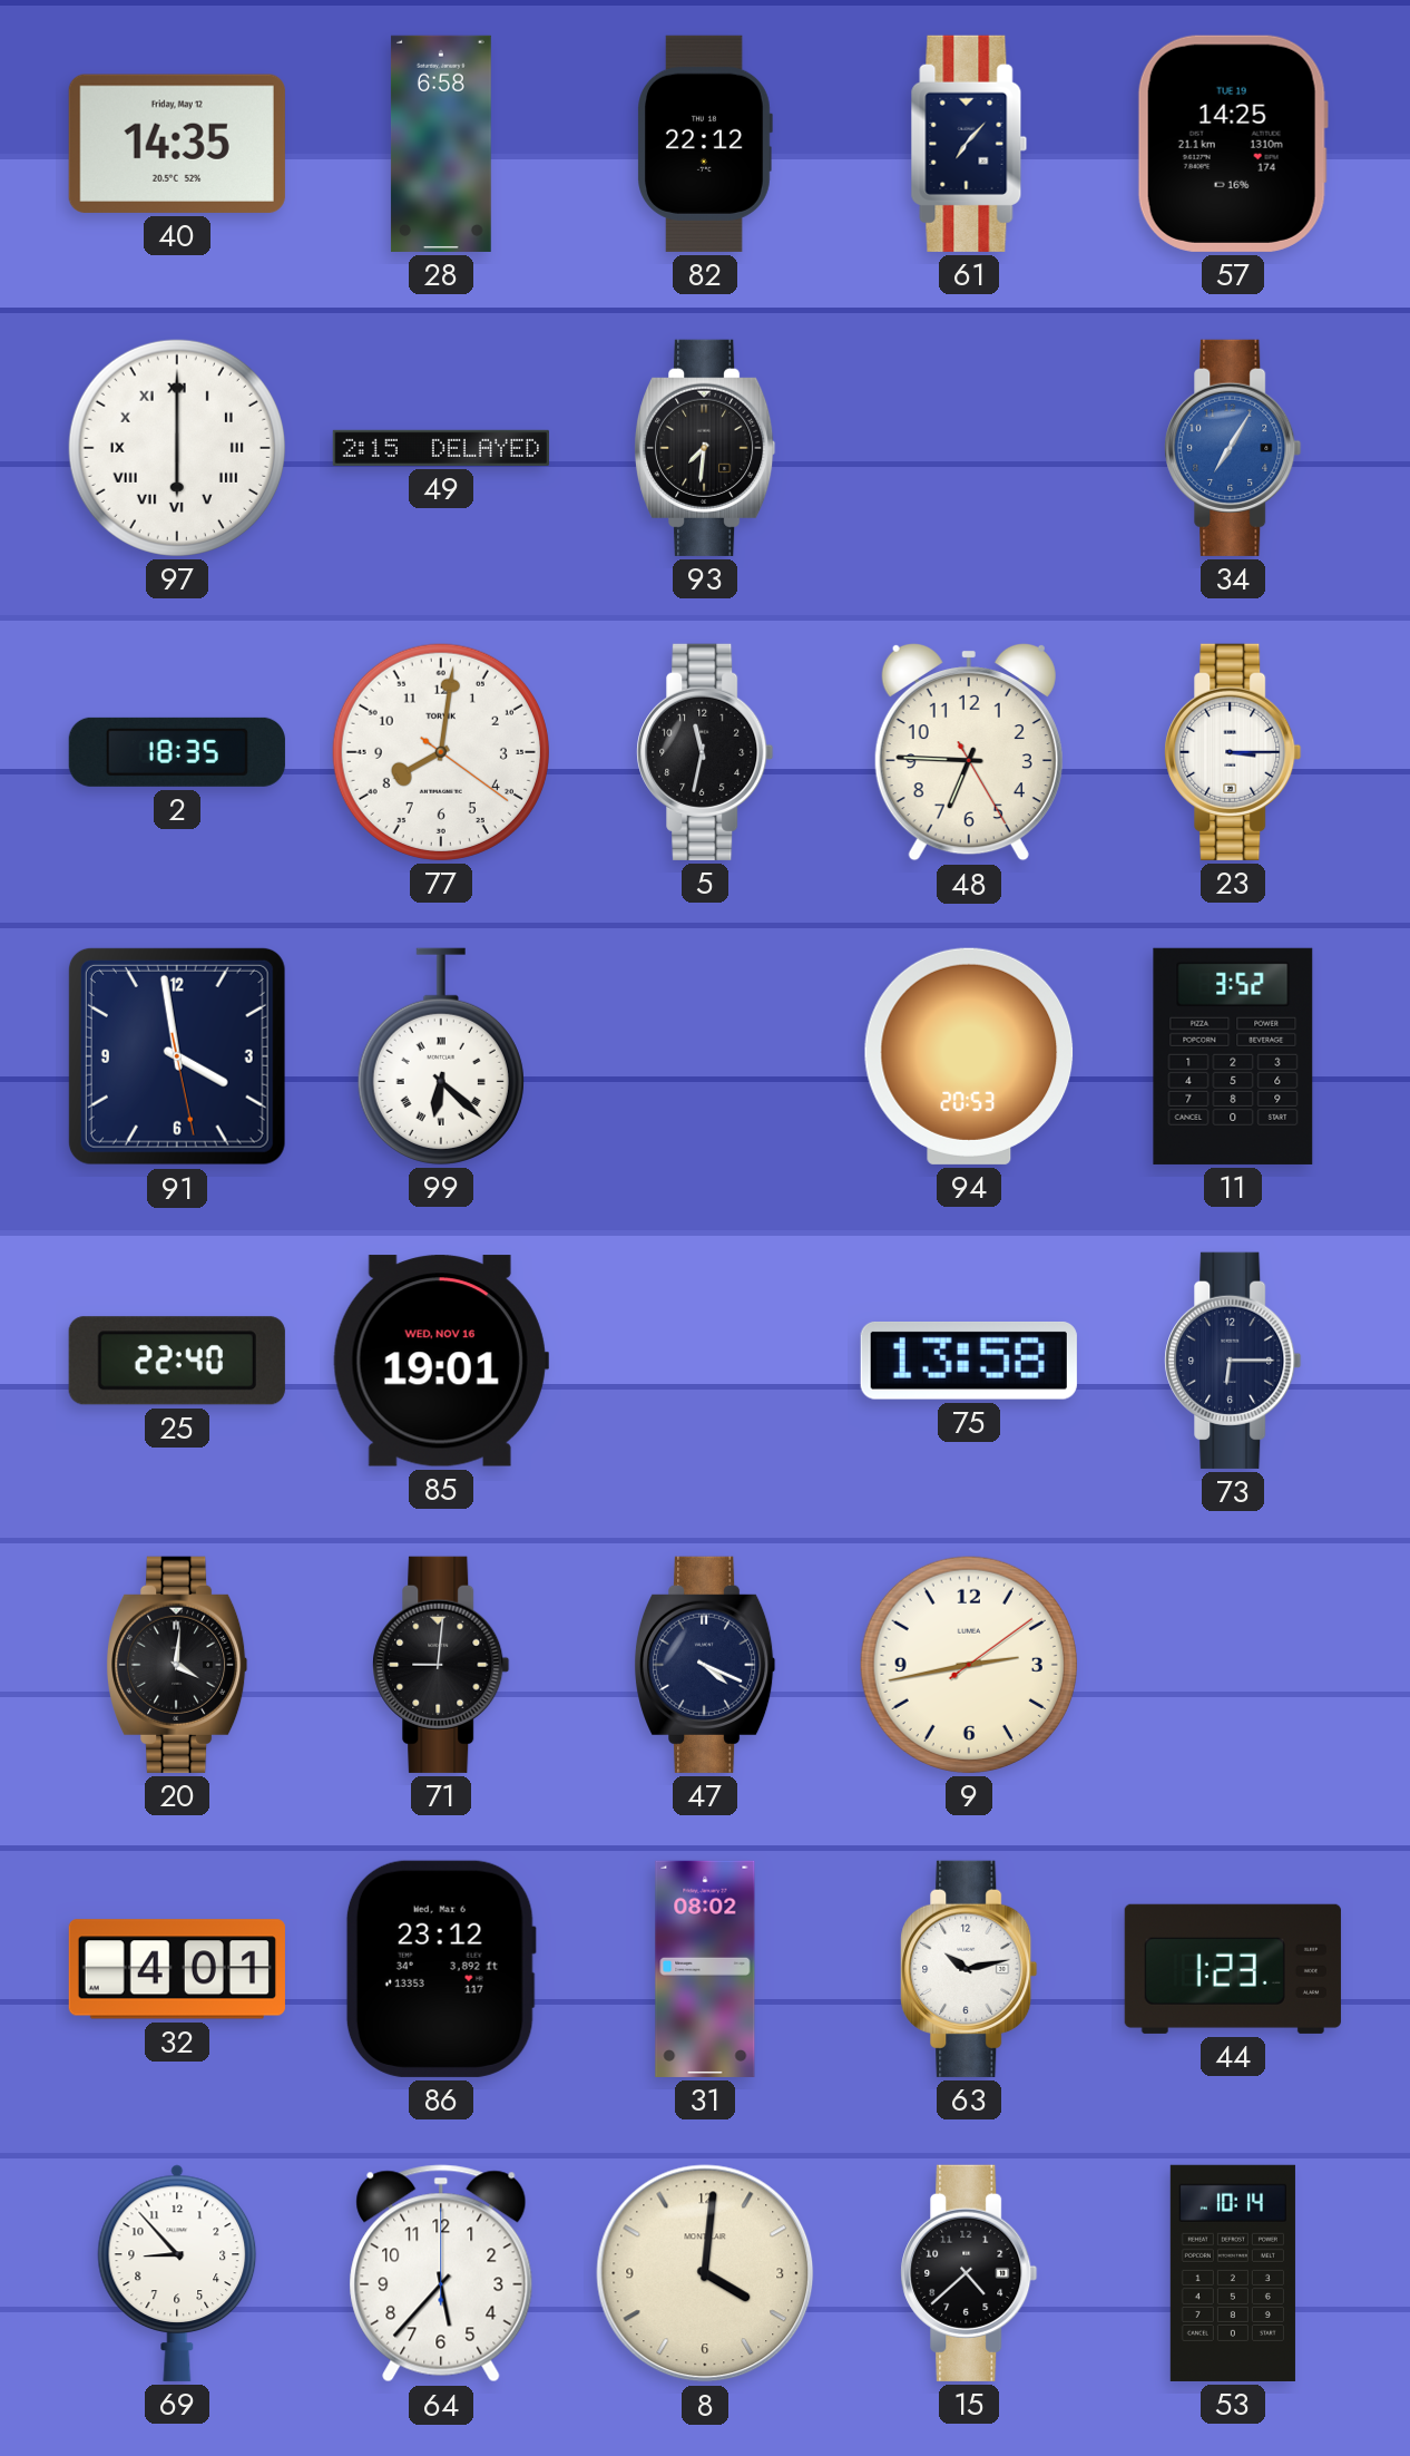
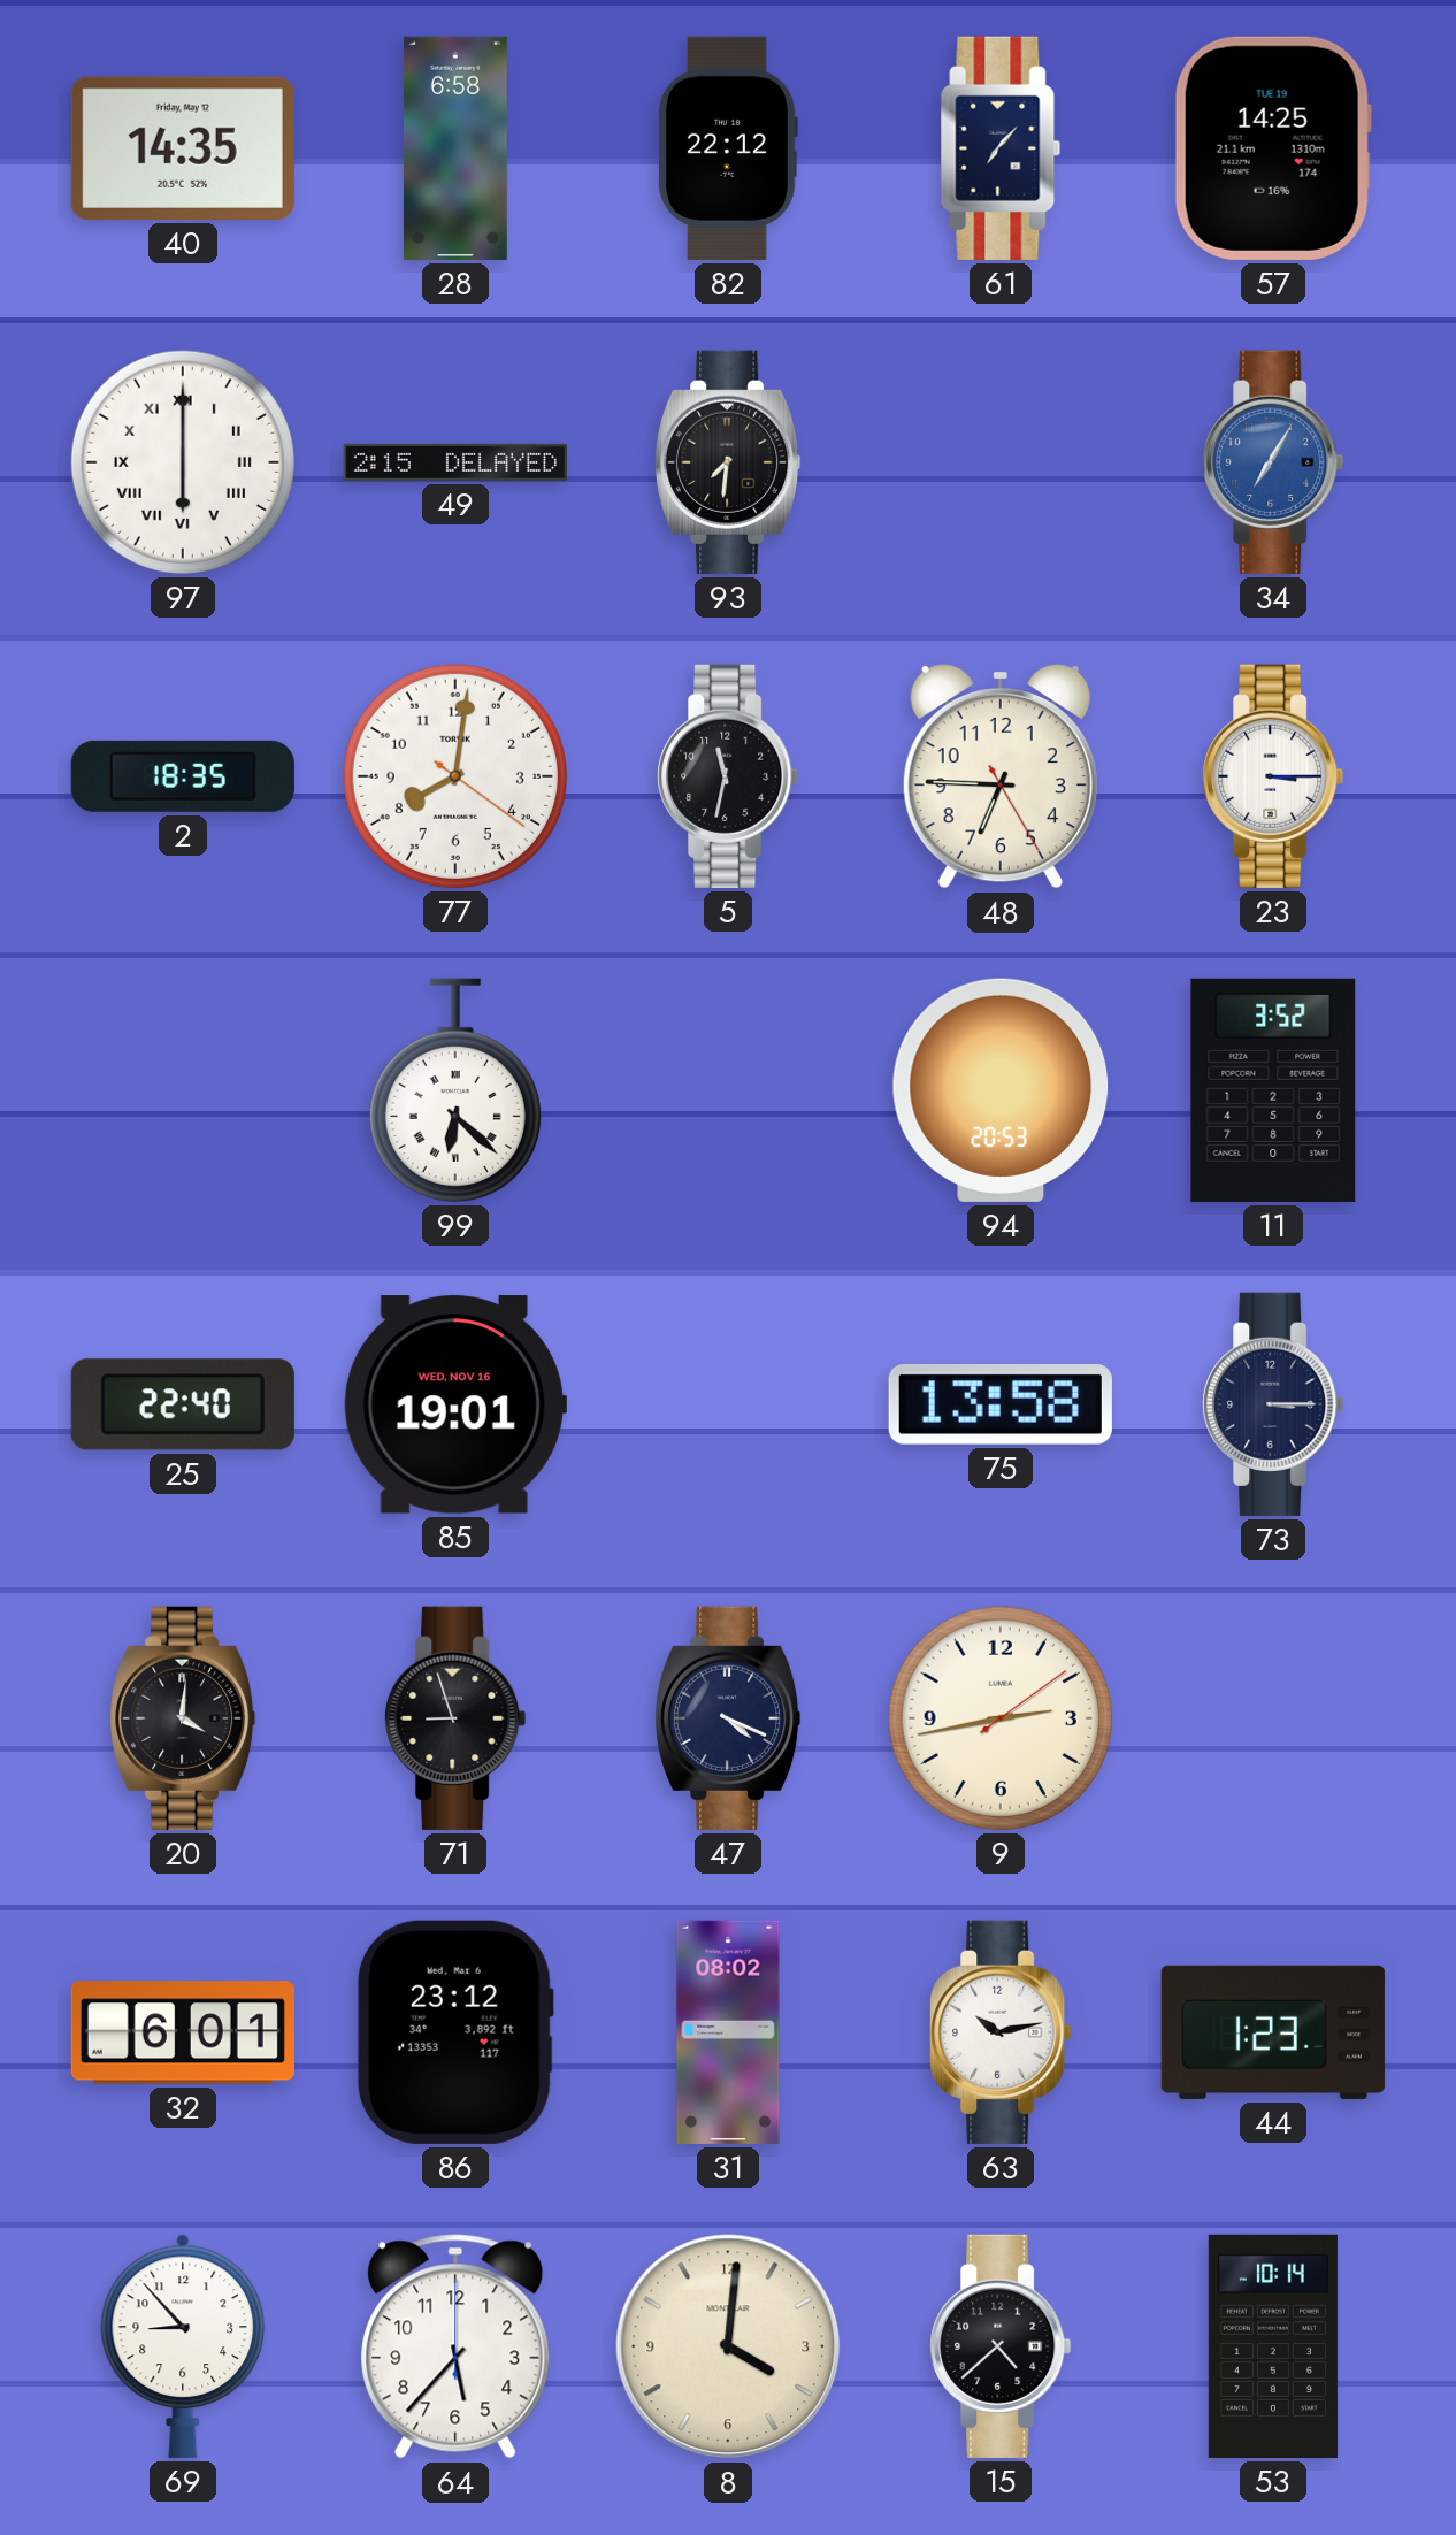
91: 3:58 -> none (177, 1056)
73: 6:15 -> 3:15 (1273, 1404)
71: 9:01 -> 8:57 (455, 1718)
32: 4:01 -> 6:01 (183, 2032)
